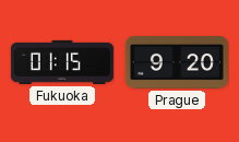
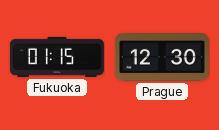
Prague: 9:20 -> 12:30 (162, 58)
